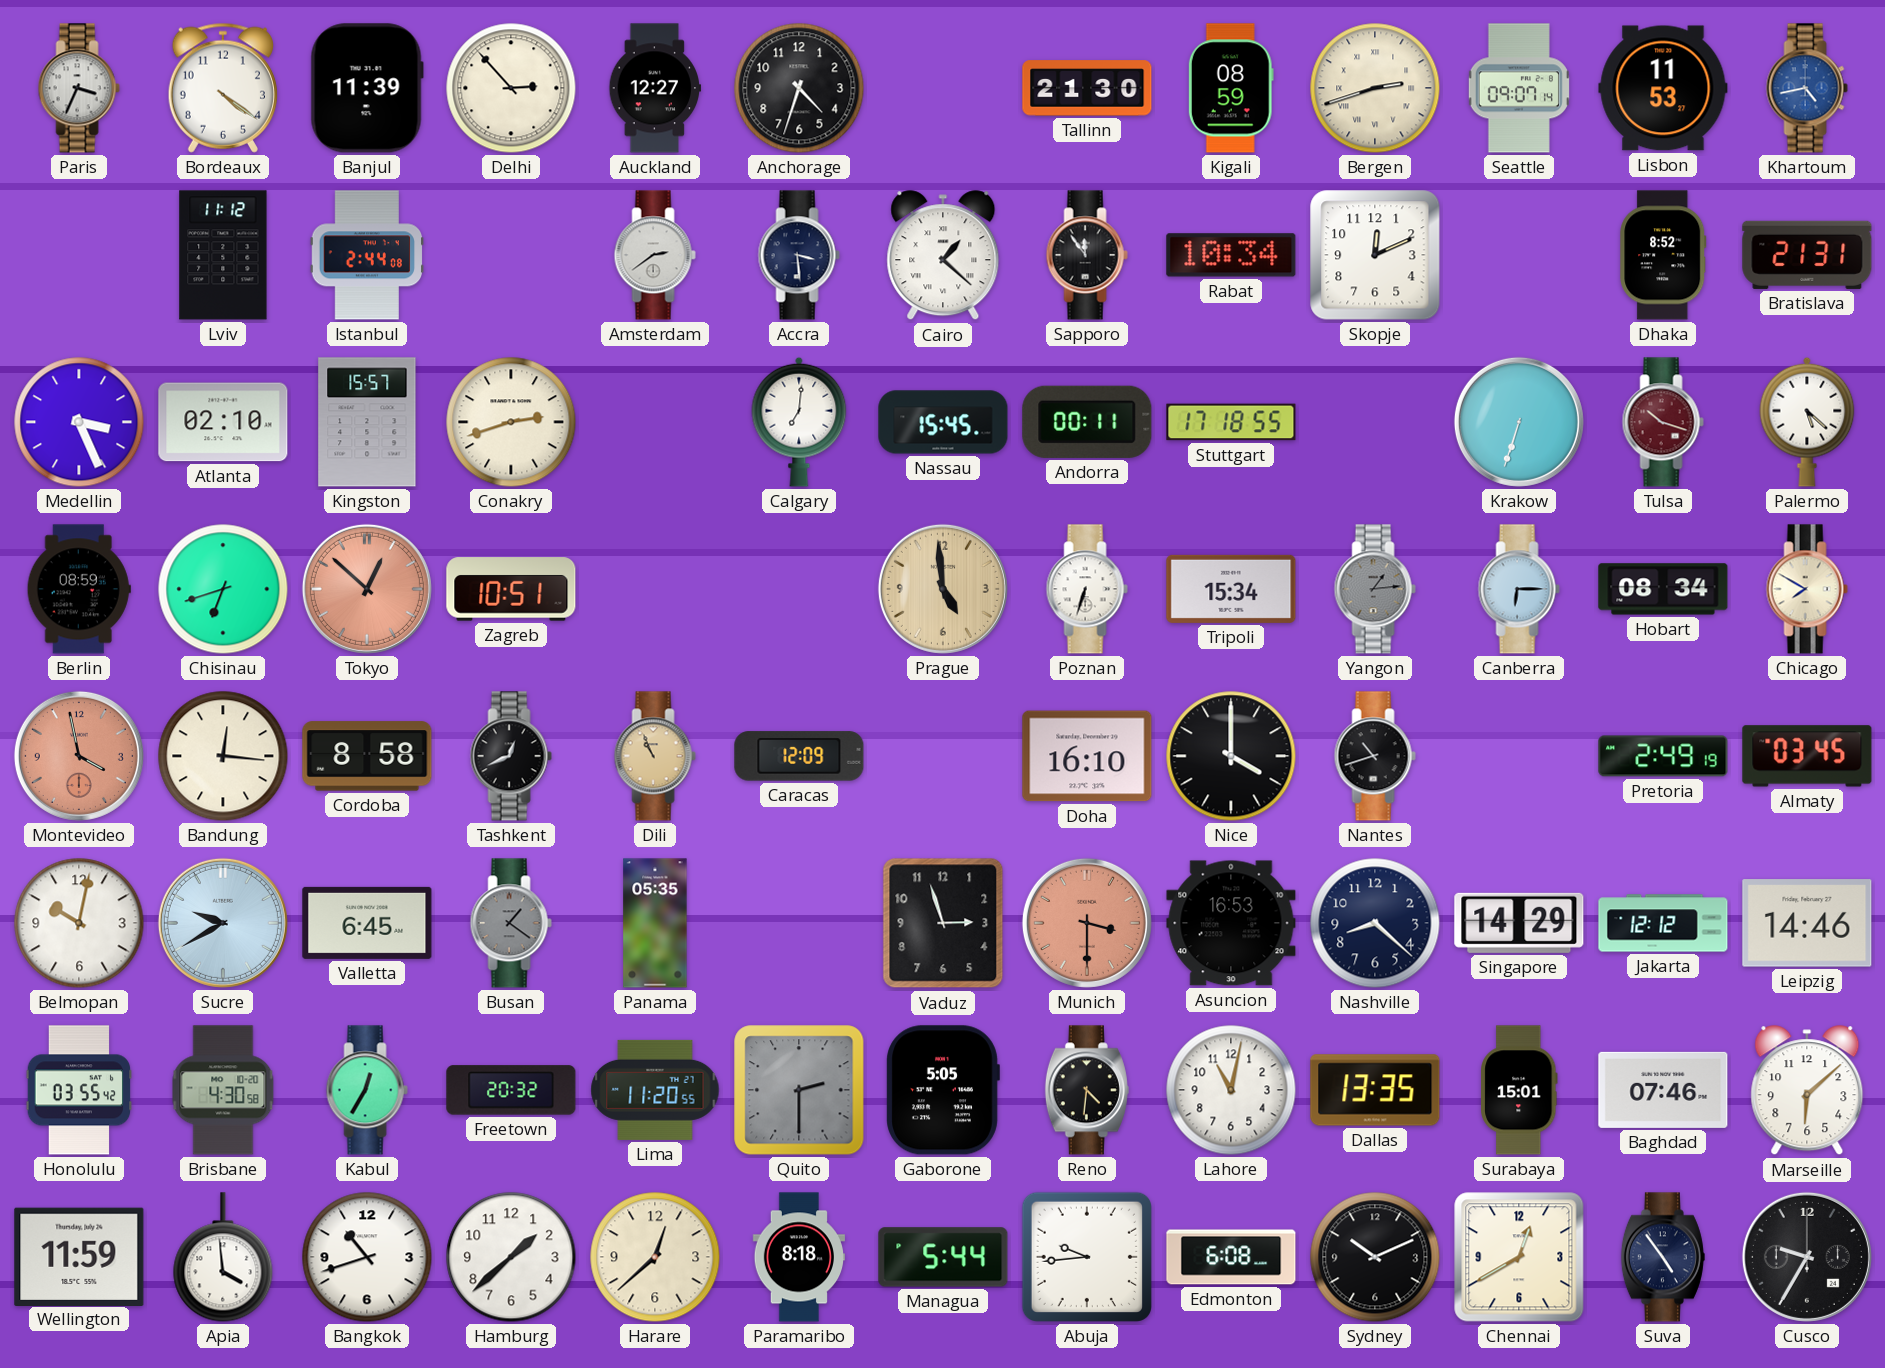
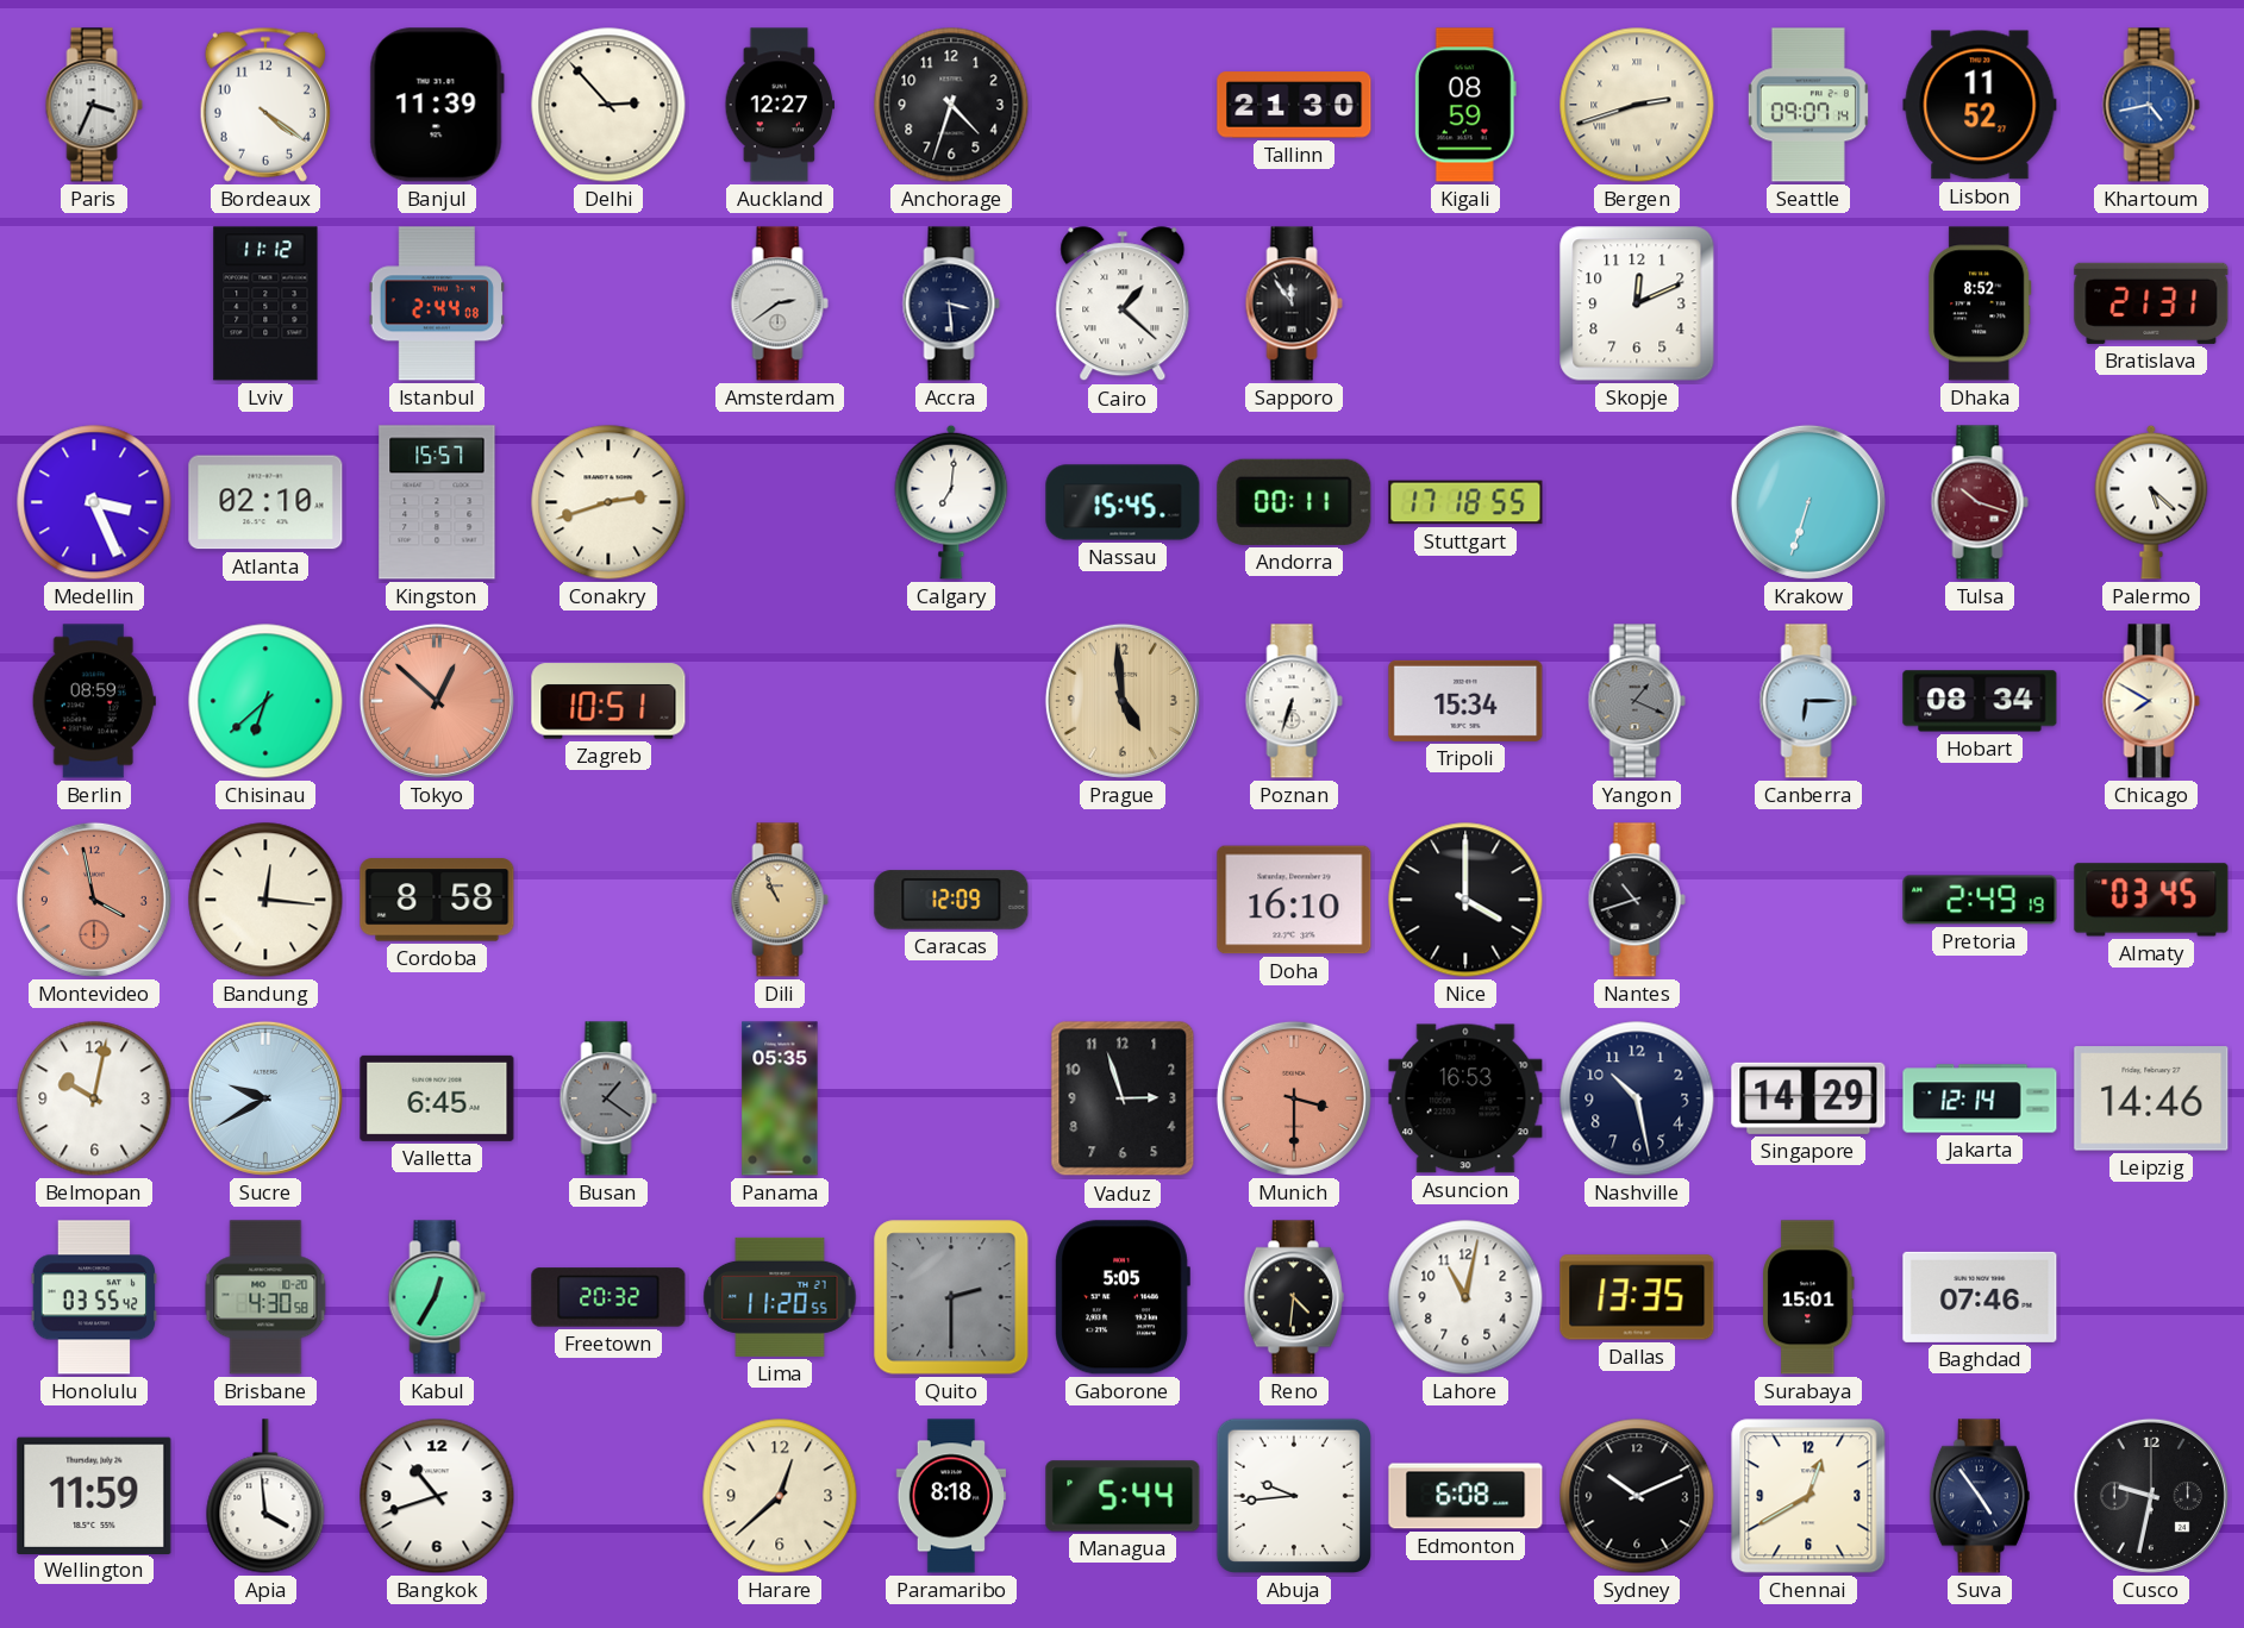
Lisbon: 11:53 -> 11:52 (1980, 105)
Rabat: 10:34 -> none (1231, 255)
Chisinau: 6:42 -> 6:38 (265, 701)
Yangon: 1:14 -> 1:19 (1637, 701)
Tashkent: 12:41 -> none (511, 756)
Nashville: 8:22 -> 10:28 (1637, 1098)
Jakarta: 12:12 -> 12:14 (1980, 1098)
Marseille: 6:08 -> none (1807, 1091)
Hamburg: 1:38 -> none (511, 1257)
Cusco: 9:35 -> 9:32 (2151, 1496)
